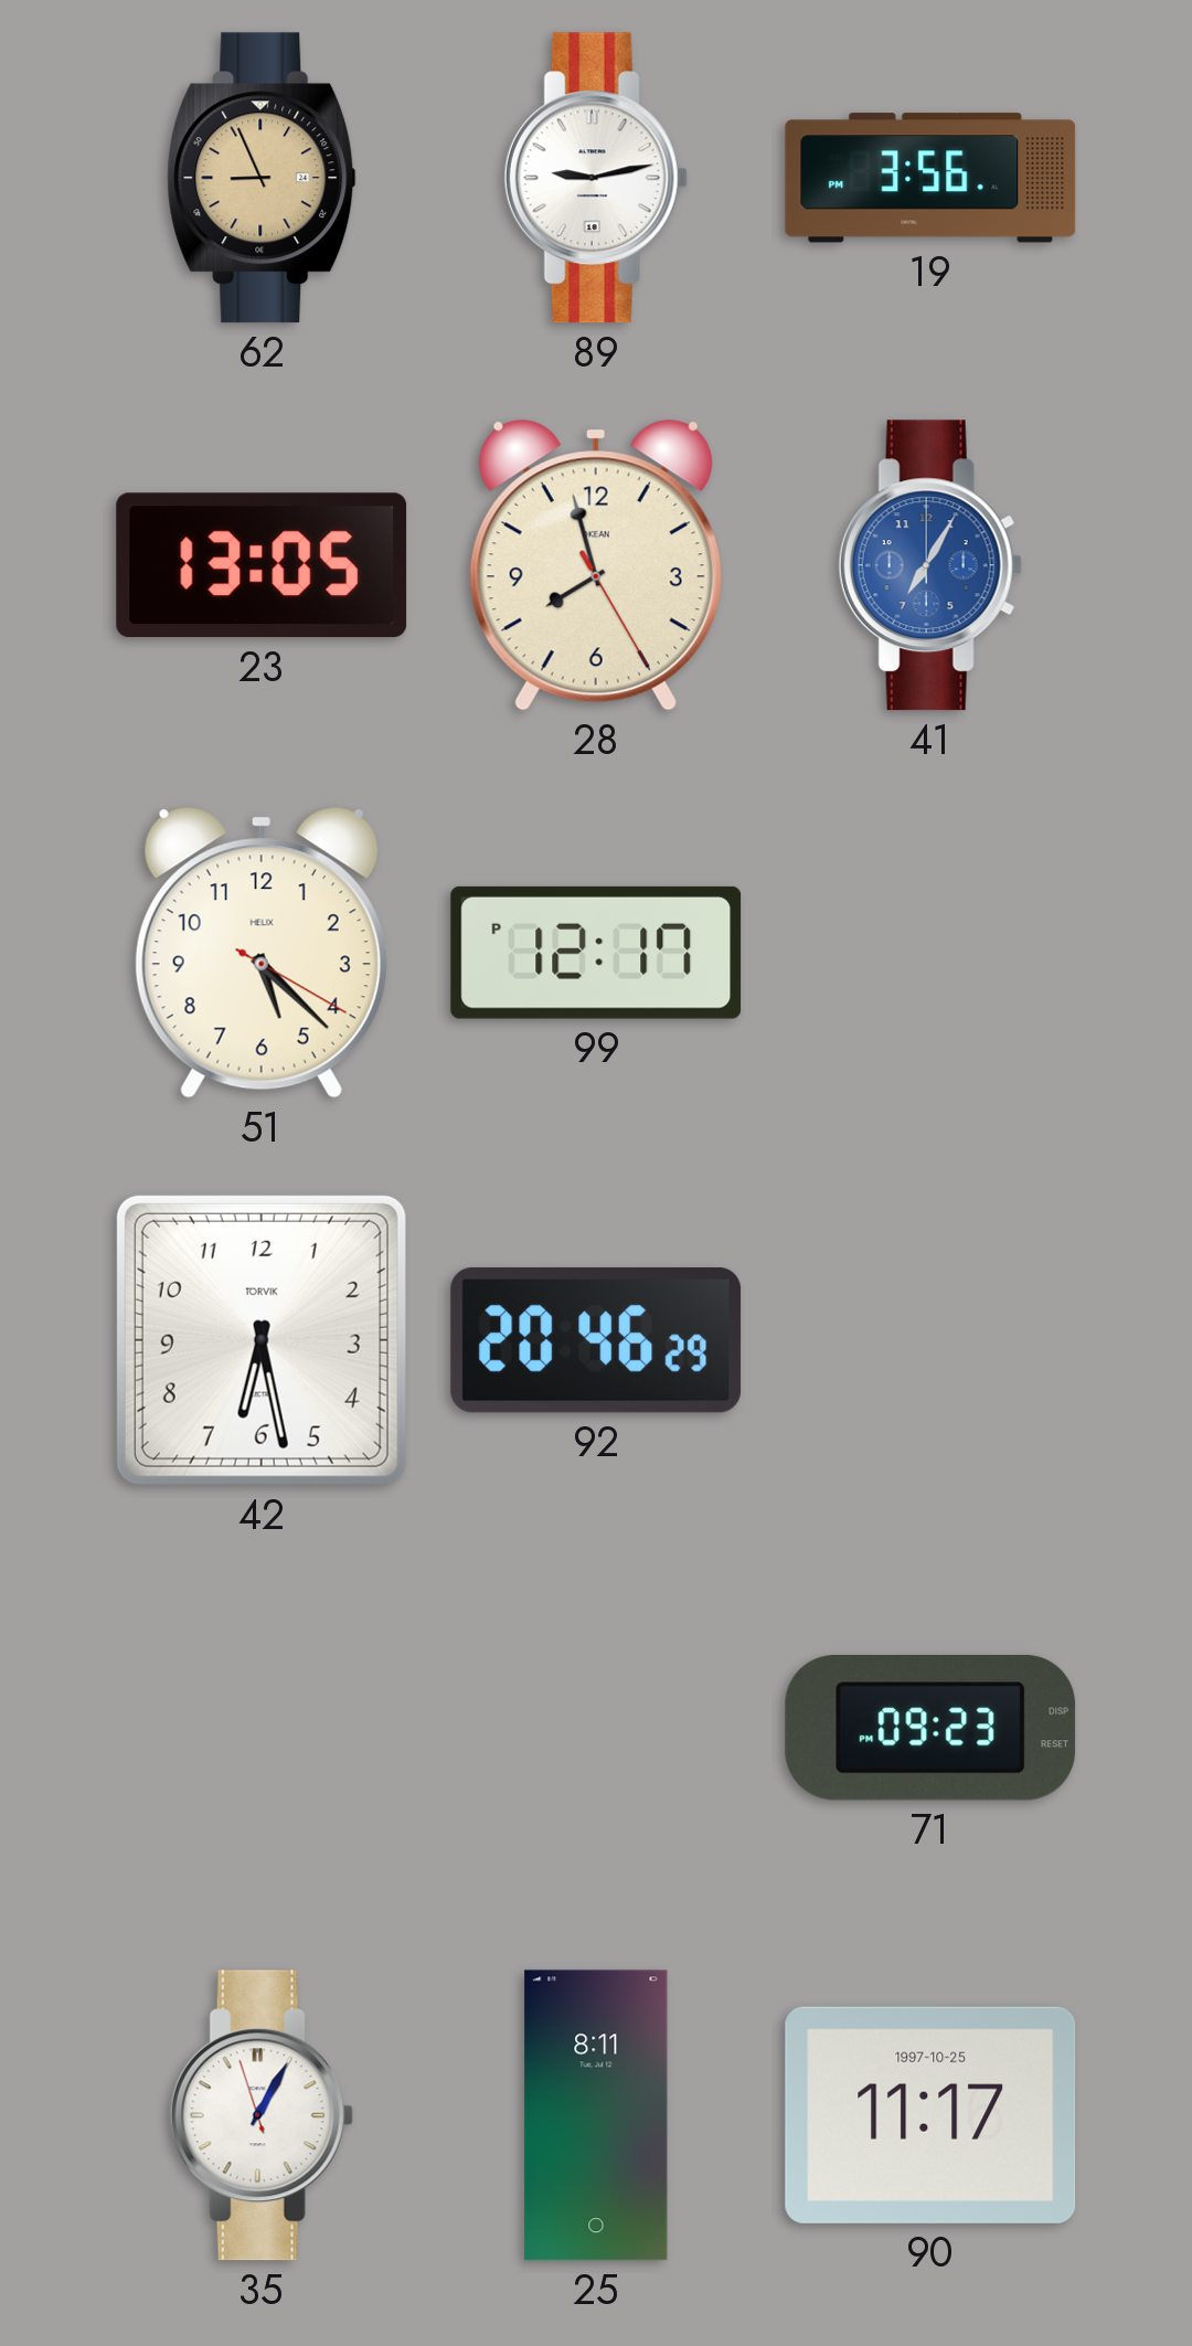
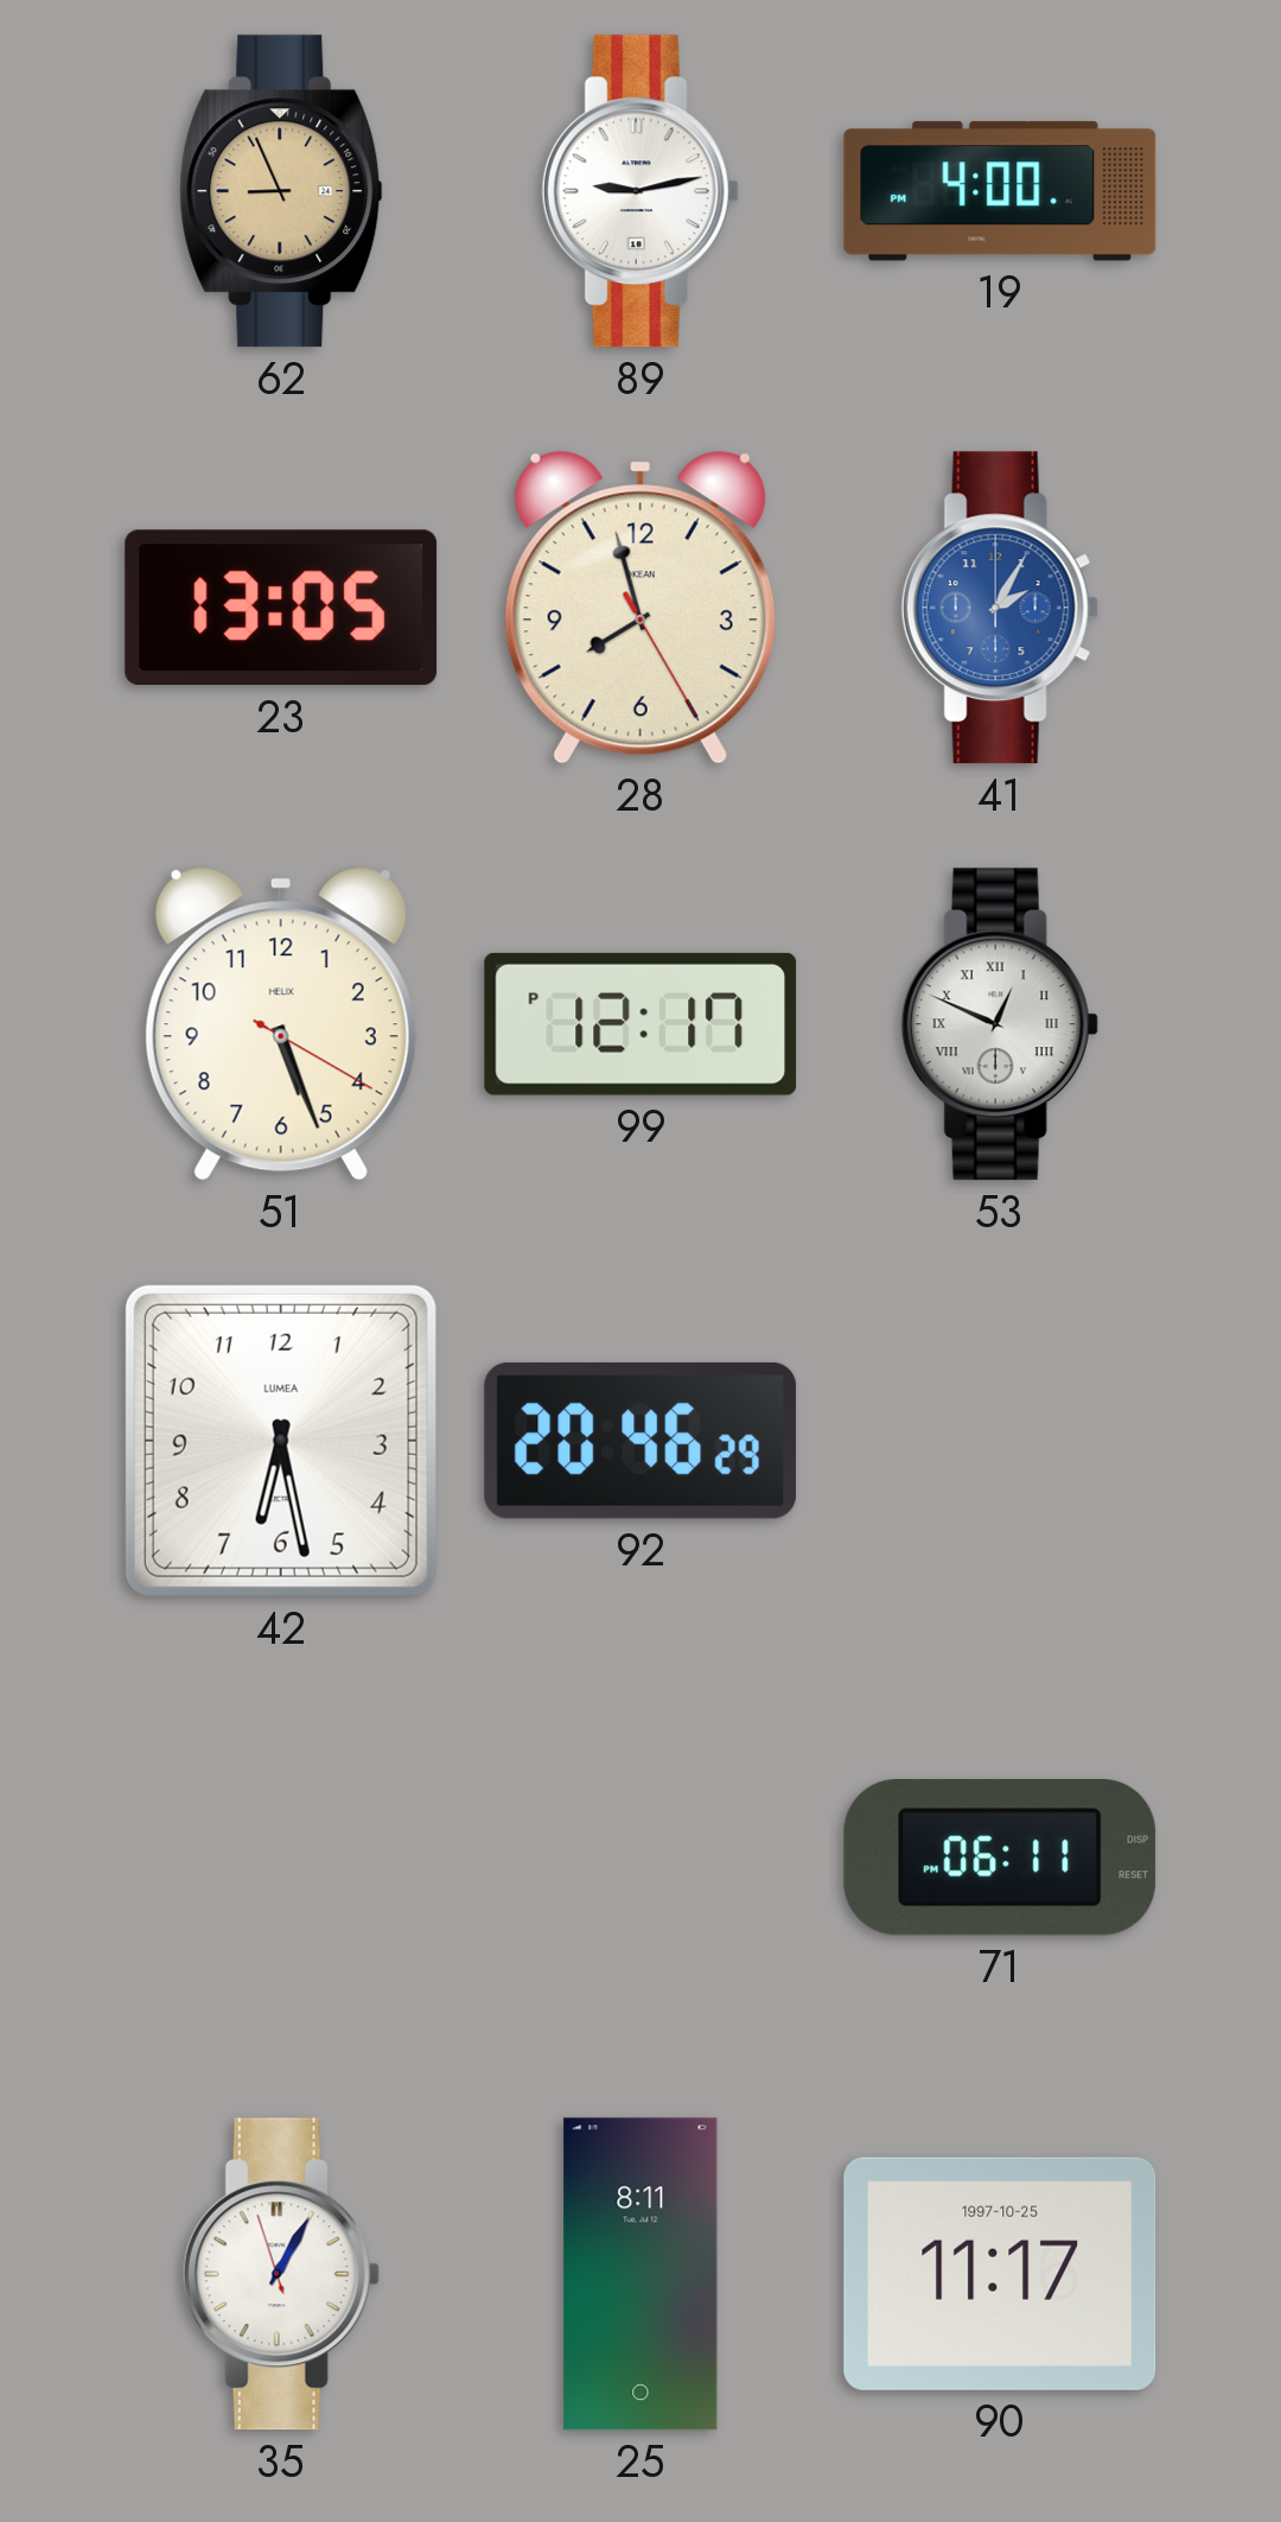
19: 3:56 -> 4:00 (1000, 191)
41: 7:05 -> 2:05 (1000, 608)
51: 5:22 -> 5:26 (281, 1024)
53: none -> 12:49 (1000, 1024)
42 brand: TORVIK -> LUMEA (281, 1441)
71: 09:23 -> 06:11 (1000, 1859)
